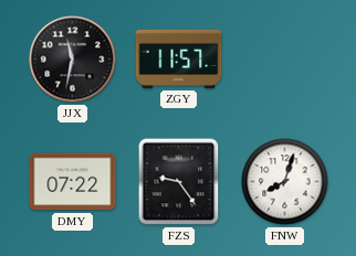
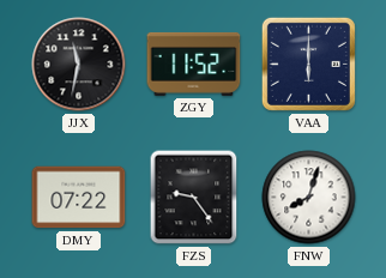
ZGY: 11:57 -> 11:52 (194, 64)
VAA: none -> 6:00 (308, 64)
